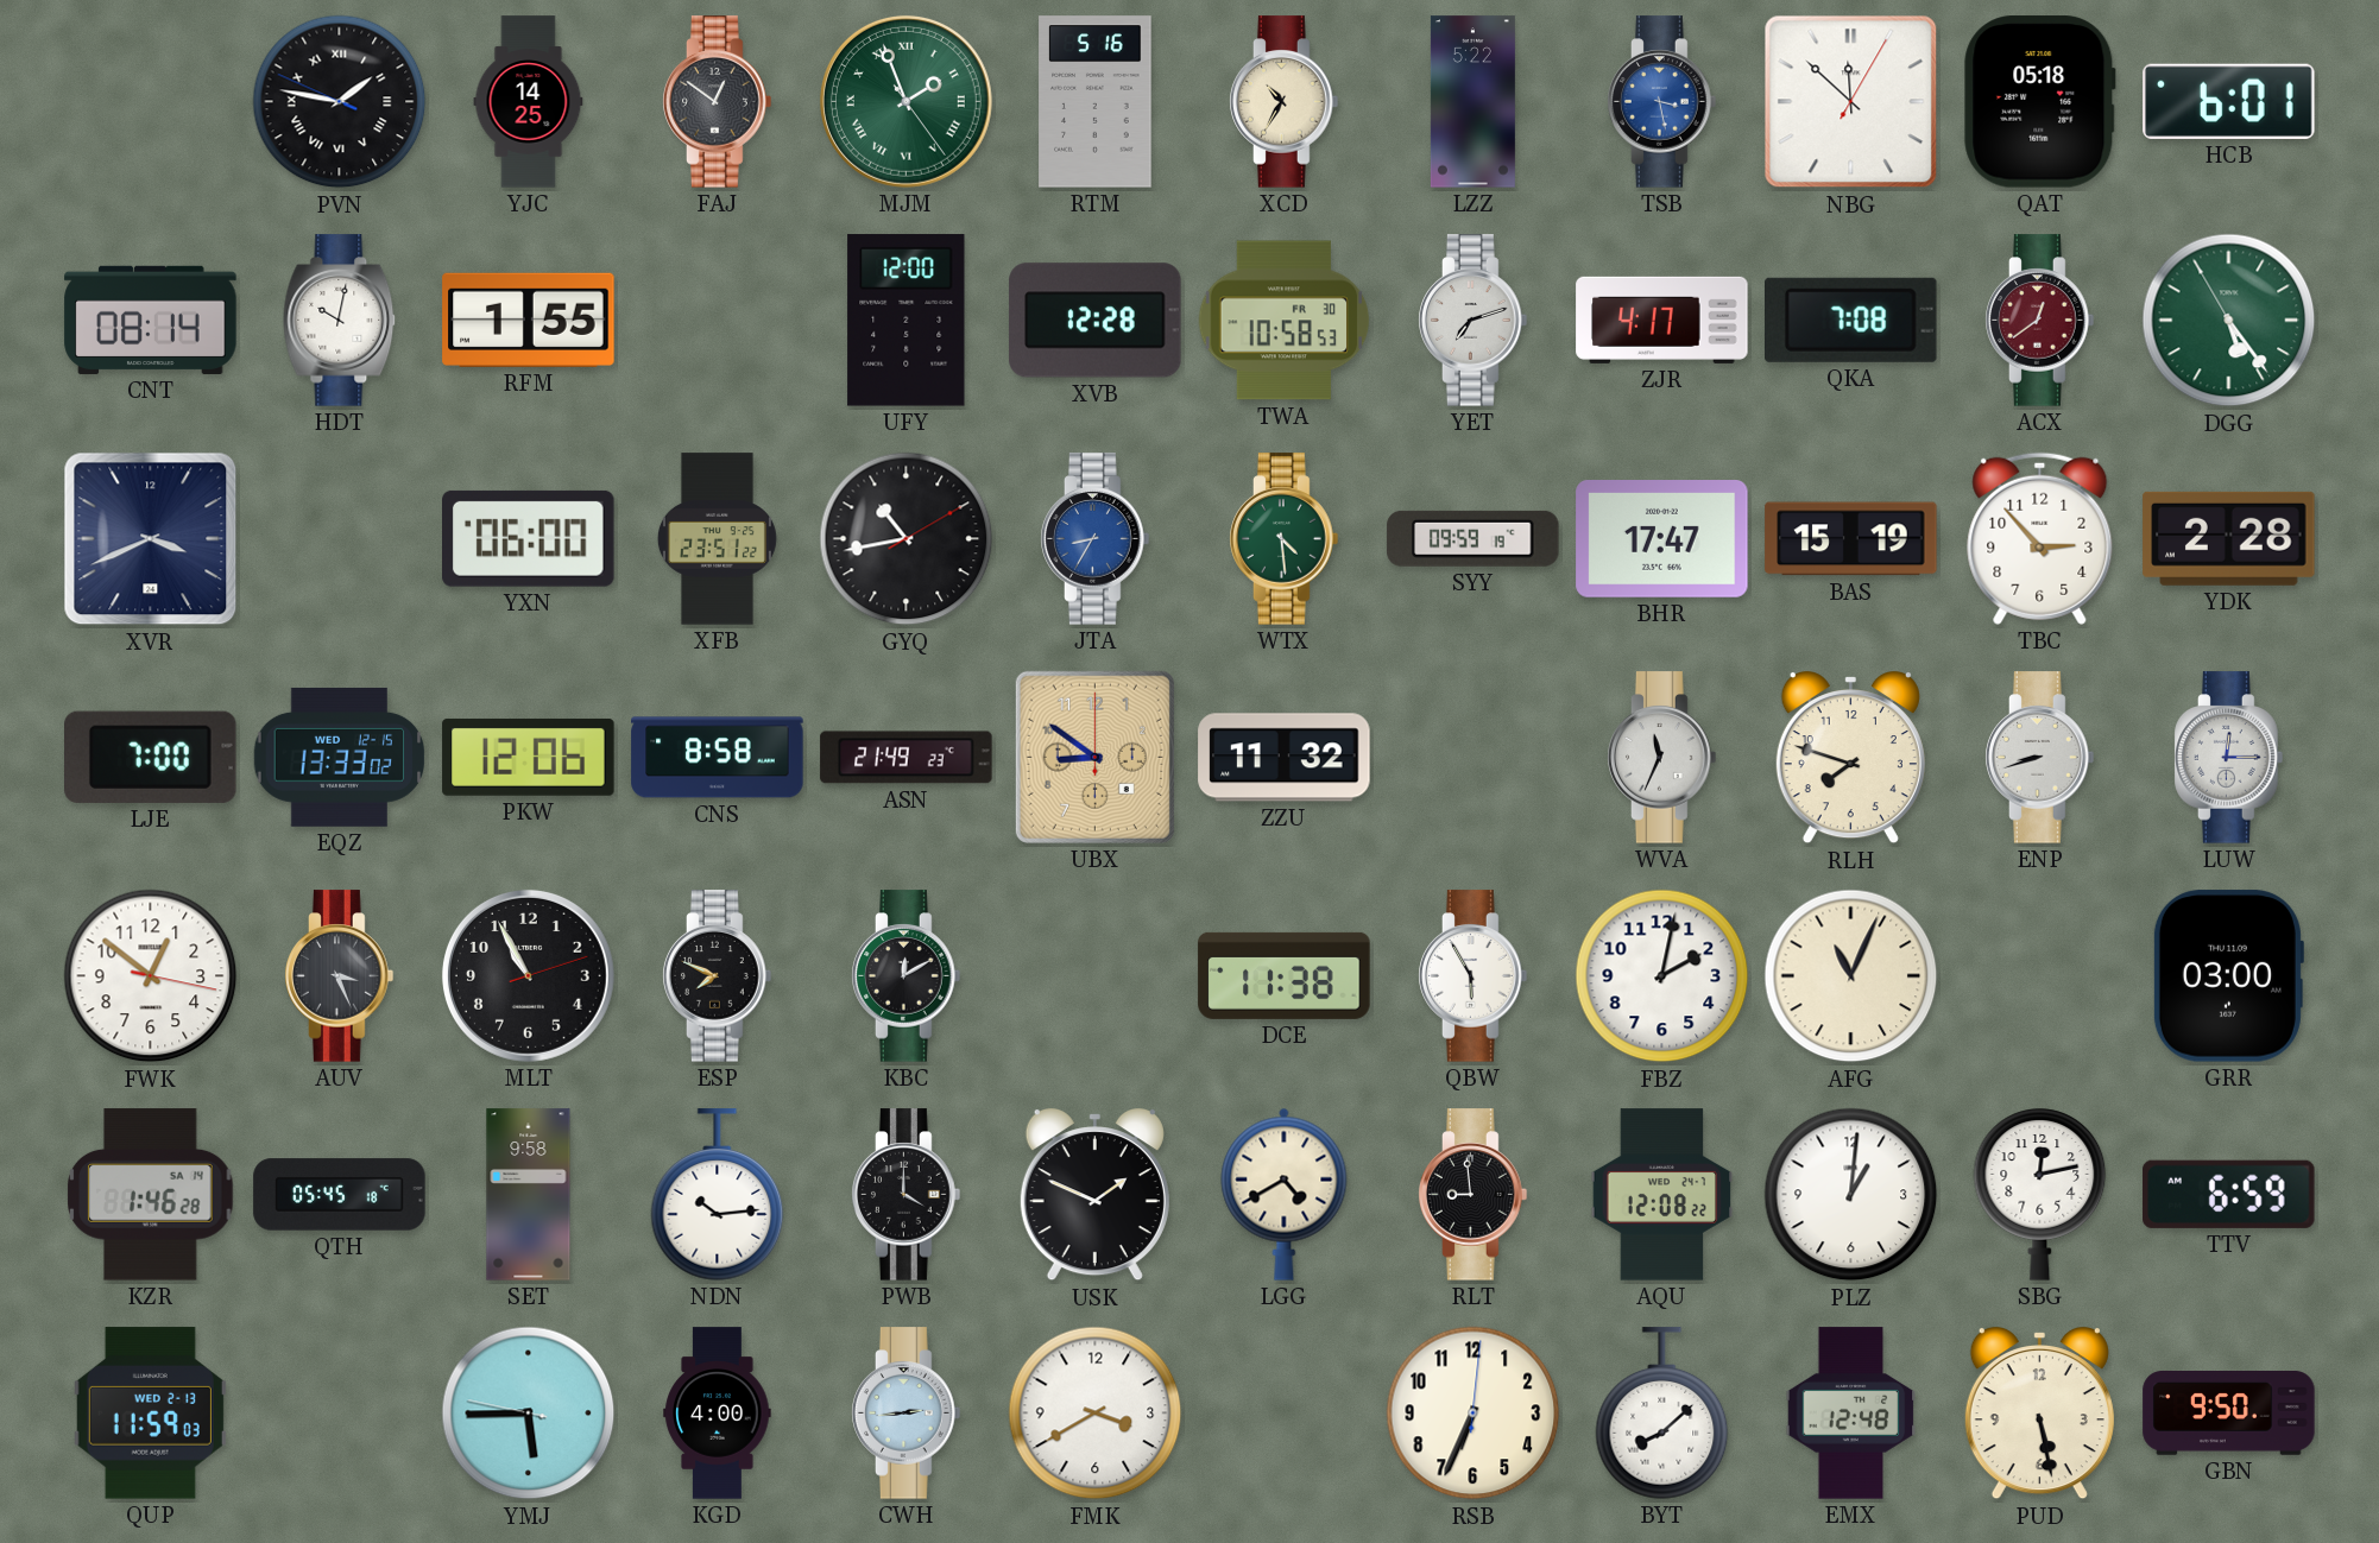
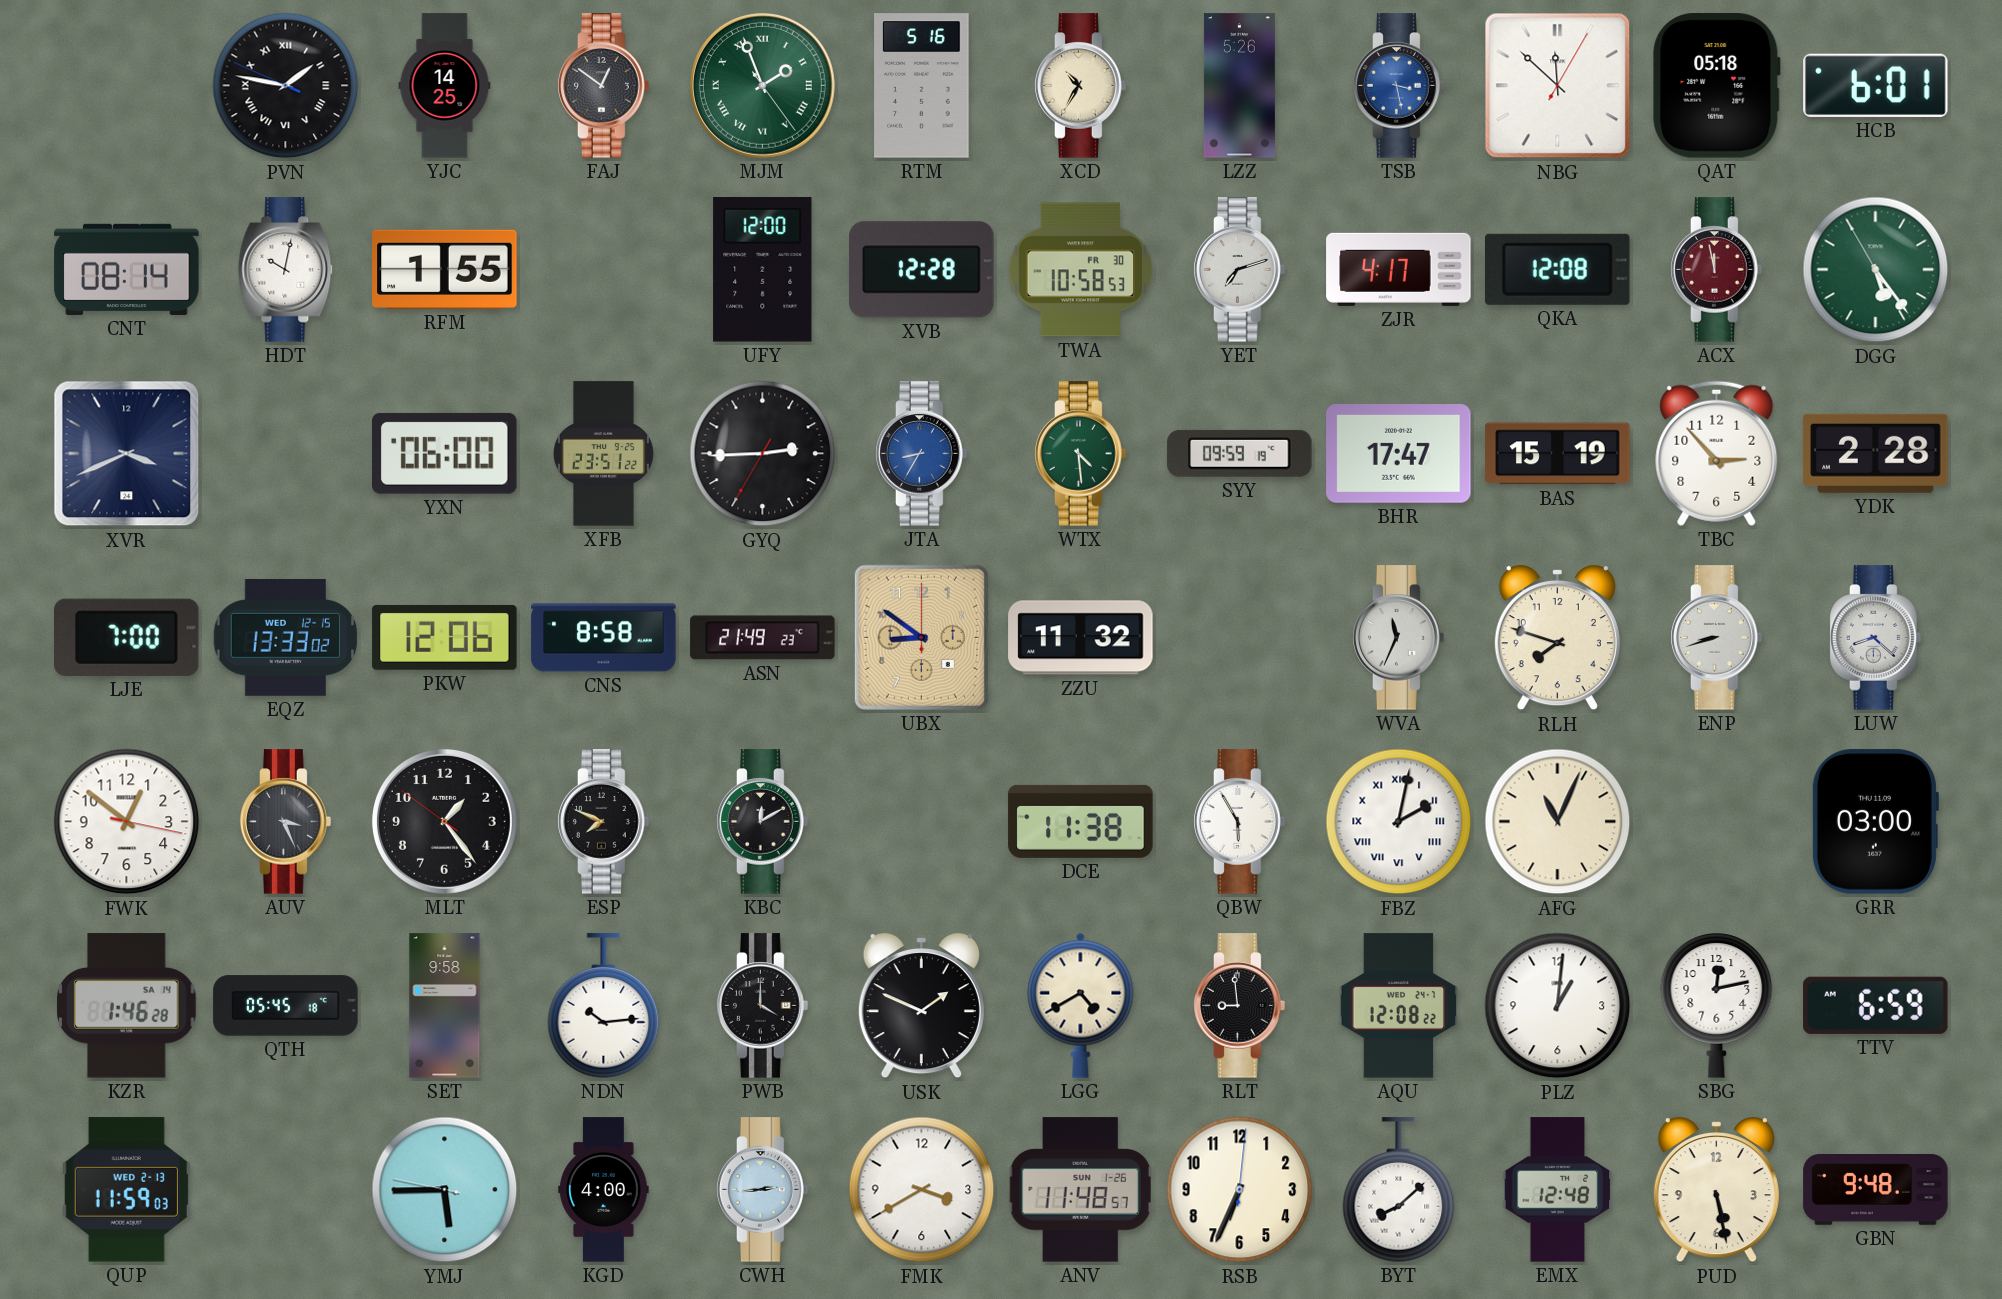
LZZ: 5:22 -> 5:26 (1239, 86)
QKA: 7:08 -> 12:08 (1558, 269)
ACX: 12:39 -> 11:58 (1717, 270)
GYQ: 10:43 -> 2:44 (763, 454)
LUW: 12:15 -> 8:22 (1876, 638)
MLT: 10:55 -> 1:23 (444, 821)
FBZ numerals: Arabic -> Roman (1399, 822)
ANV: none -> 11:48 (1081, 1190)
GBN: 9:50 -> 9:48 (1876, 1190)
